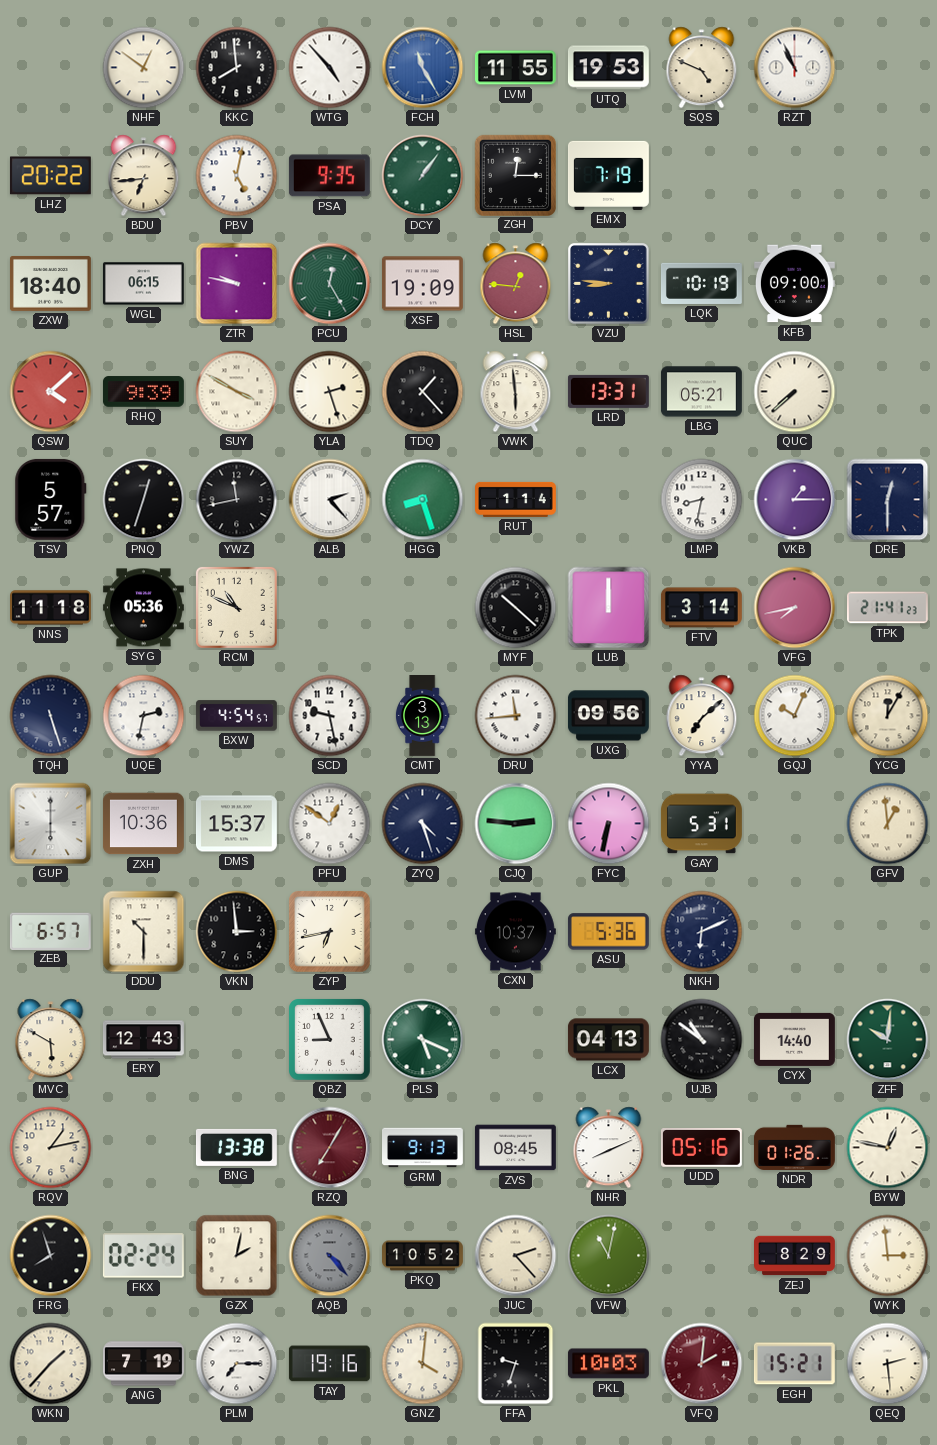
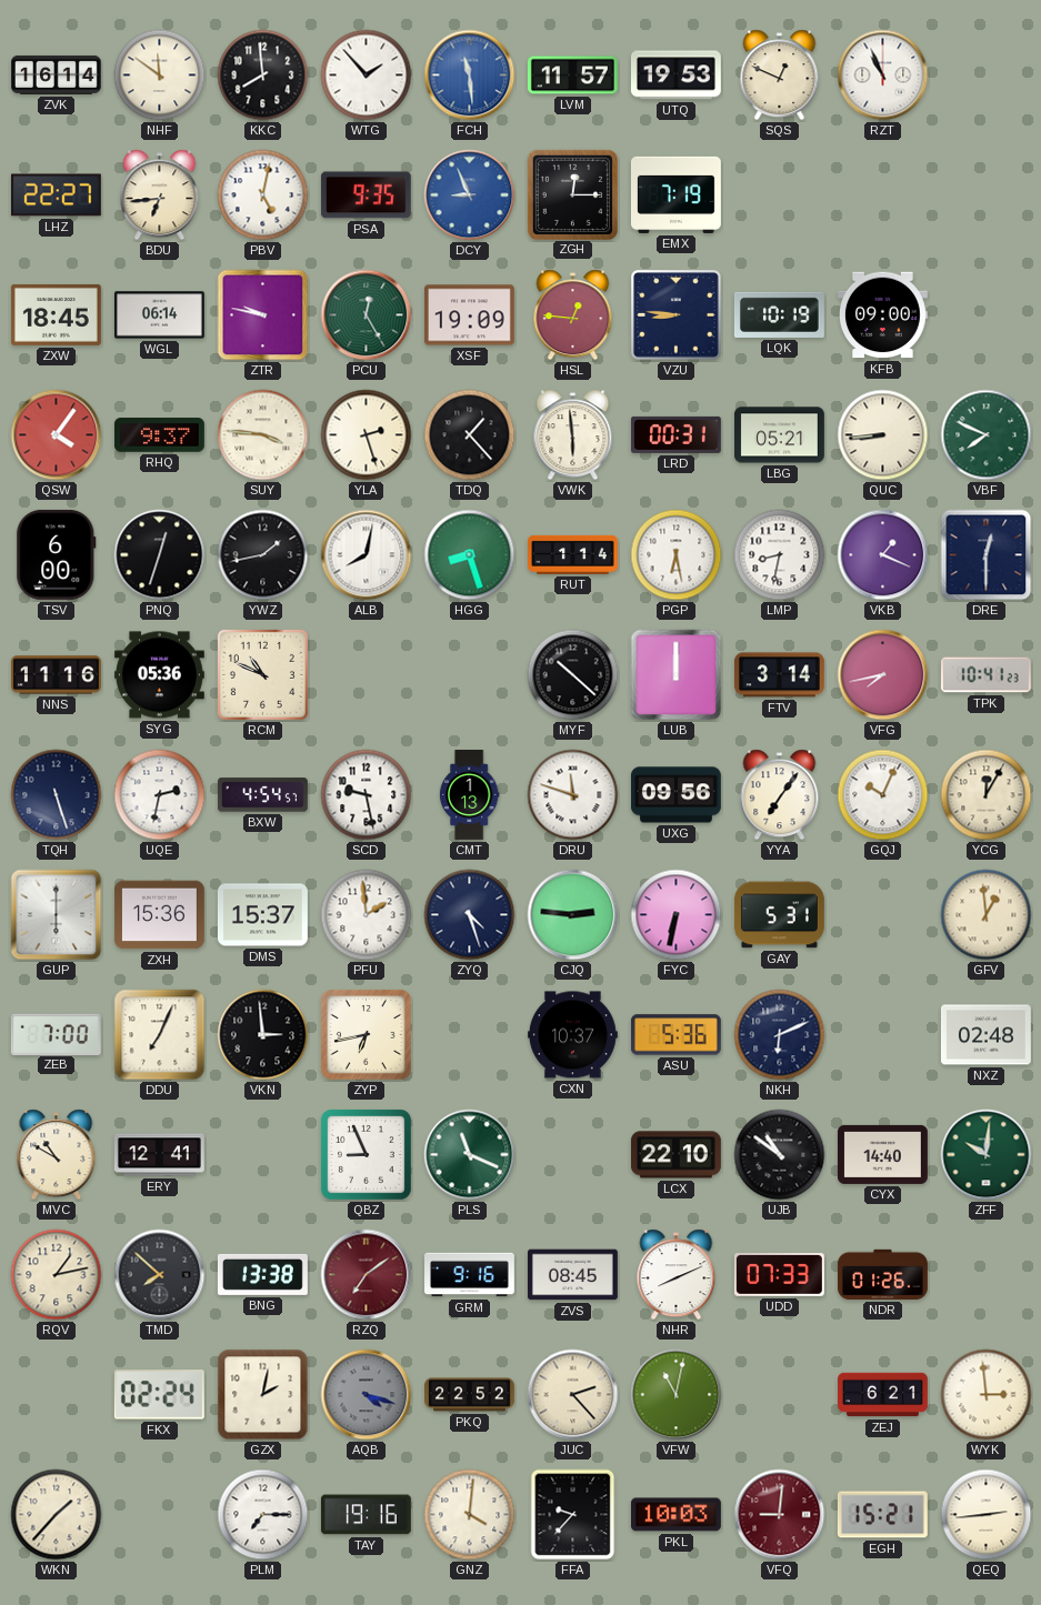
ZVK: none -> 16:14 (57, 74)
NHF: 12:51 -> 11:51 (160, 76)
WTG: 4:53 -> 1:53 (367, 76)
FCH: 11:25 -> 11:29 (470, 76)
LVM: 11:55 -> 11:57 (573, 76)
SQS: 4:49 -> 12:49 (780, 76)
LHZ: 20:22 -> 22:27 (56, 195)
DCY: 1:06 -> 8:56 (470, 195)
DCY dial: green -> blue (470, 195)
ZXW: 18:40 -> 18:45 (56, 314)
WGL: 06:15 -> 06:14 (159, 315)
QSW: 4:08 -> 4:06 (57, 435)
RHQ: 9:39 -> 9:37 (160, 435)
SUY: 3:50 -> 3:46 (263, 435)
LRD: 13:31 -> 00:31 (675, 434)
QUC: 7:38 -> 8:44 (883, 435)
VBF: none -> 7:49 (987, 435)
TSV: 5:57 -> 6:00 (57, 554)
YWZ: 11:43 -> 1:43 (263, 555)
ALB: 2:23 -> 8:02 (367, 555)
PGP: none -> 6:28 (677, 555)
VKB: 1:15 -> 1:19 (883, 555)
NNS: 11:18 -> 11:16 (57, 675)
TPK: 21:41 -> 10:41 (985, 675)
CMT: 3:13 -> 1:13 (469, 795)
DRU: 11:44 -> 11:48 (573, 795)
YYA: 7:08 -> 7:06 (780, 795)
ZXH: 10:36 -> 15:36 (159, 915)
PFU: 12:51 -> 1:59 (367, 915)
ZEB: 6:57 -> 7:00 (56, 1034)
DDU: 10:30 -> 7:04 (160, 1035)
NXZ: none -> 02:48 (985, 1035)
MVC: 5:50 -> 10:50 (57, 1155)
ERY: 12:43 -> 12:41 (159, 1155)
PLS: 5:19 -> 11:19 (470, 1155)
LCX: 04:13 -> 22:10 (675, 1155)
TMD: none -> 7:52 (160, 1275)
RZQ: 7:05 -> 7:09 (367, 1275)
GRM: 9:13 -> 9:16 (470, 1275)
UDD: 05:16 -> 07:33 (779, 1275)
BYW: 12:47 -> none (888, 1148)
FRG: 7:57 -> none (51, 1256)
AQB: 4:23 -> 4:18 (367, 1395)
PKQ: 10:52 -> 22:52 (470, 1395)
ZEJ: 8:29 -> 6:21 (883, 1395)
ANG: 7:19 -> none (144, 1364)
FFA: 9:33 -> 9:37 (573, 1515)
VFQ: 2:01 -> 9:01 (780, 1515)
QEQ: 2:29 -> 2:44 (987, 1515)
